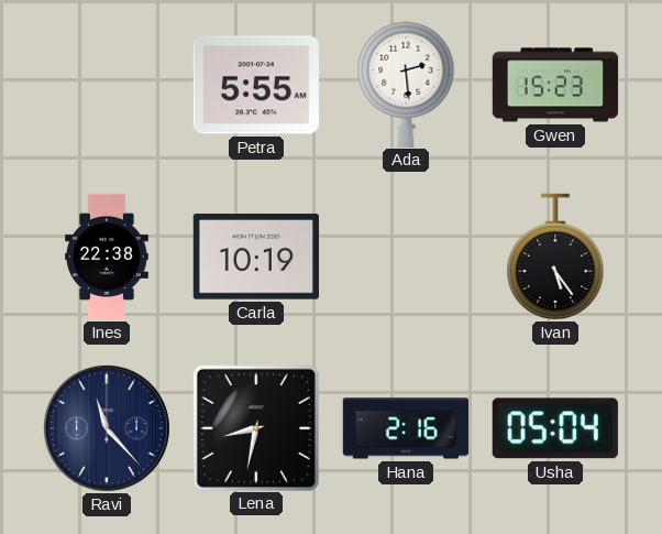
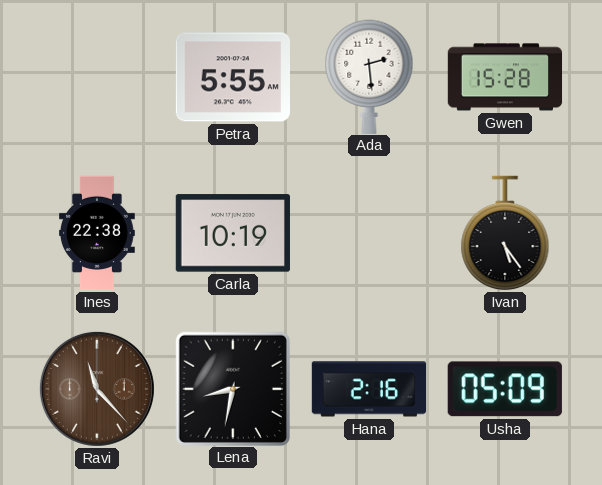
Gwen: 15:23 -> 15:28 (505, 77)
Ravi dial: navy -> brown (97, 389)
Usha: 05:04 -> 05:09 (505, 389)
